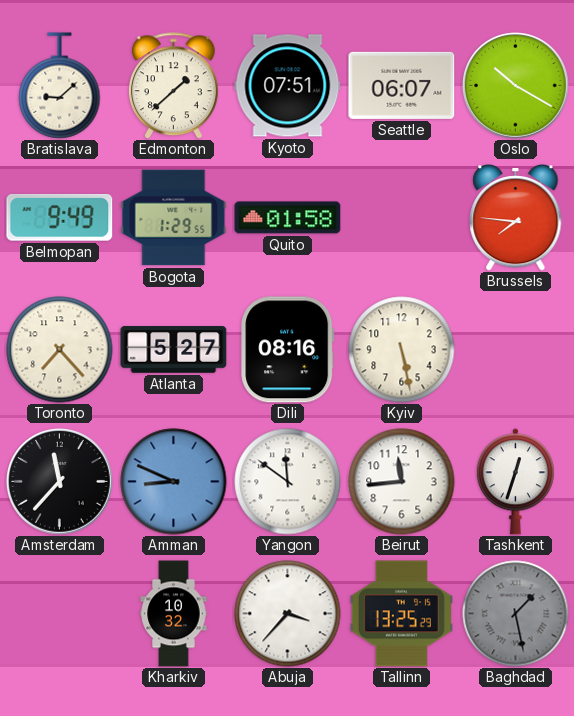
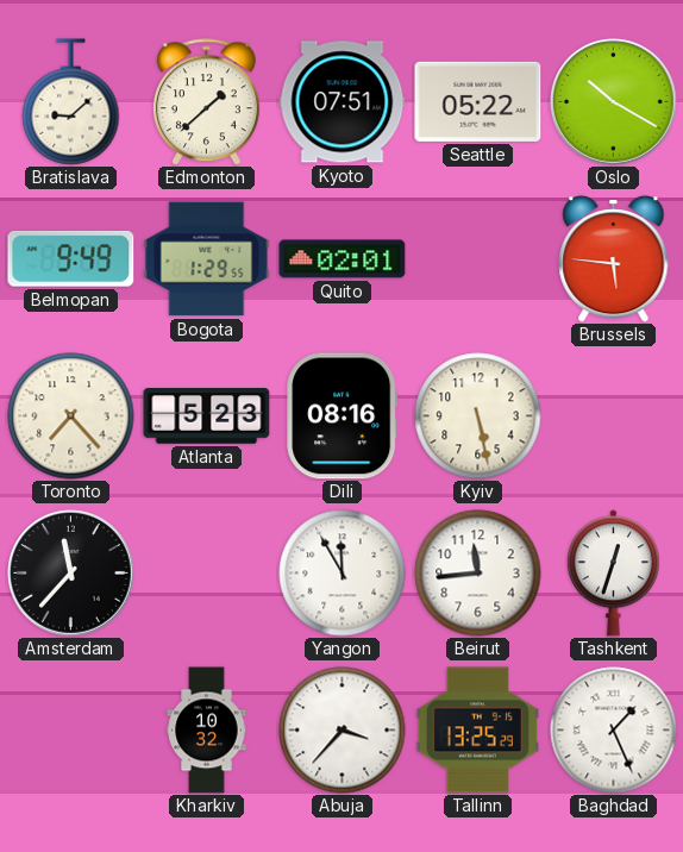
Seattle: 06:07 -> 05:22 (478, 101)
Quito: 01:58 -> 02:01 (343, 259)
Brussels: 7:46 -> 5:46 (614, 259)
Atlanta: 5:27 -> 5:23 (207, 416)
Amman: 8:49 -> none (174, 482)
Yangon: 11:51 -> 11:55 (343, 574)
Baghdad: 1:28 -> 1:26 (614, 731)
Baghdad dial: grey -> white (614, 731)
